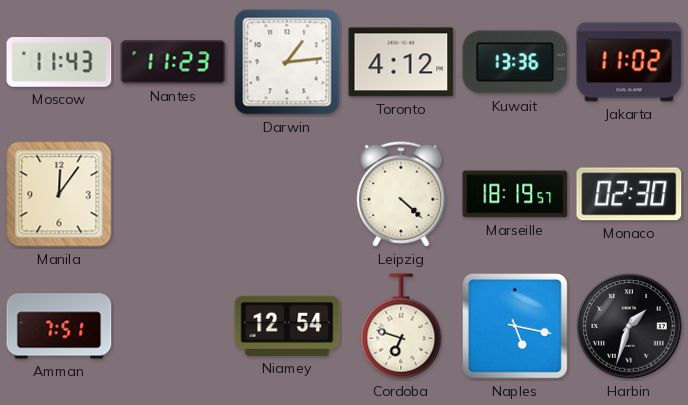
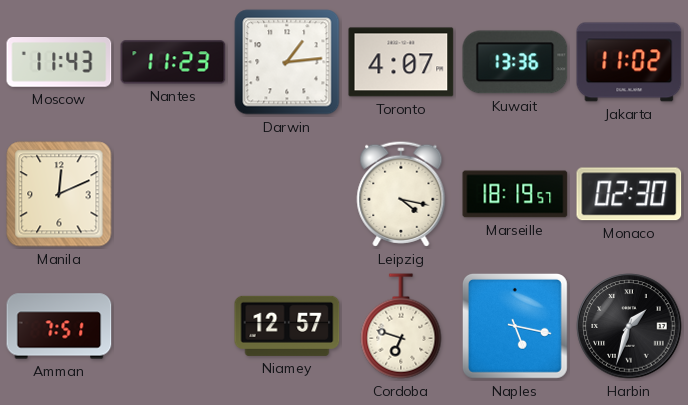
Toronto: 4:12 -> 4:07 (401, 62)
Manila: 12:06 -> 12:11 (59, 194)
Leipzig: 4:22 -> 4:17 (401, 194)
Niamey: 12:54 -> 12:57 (287, 326)
